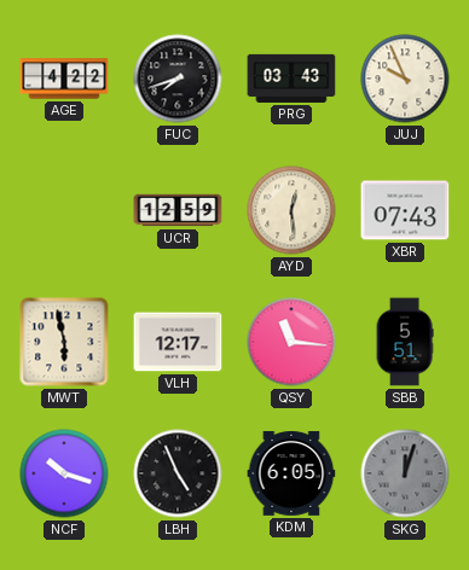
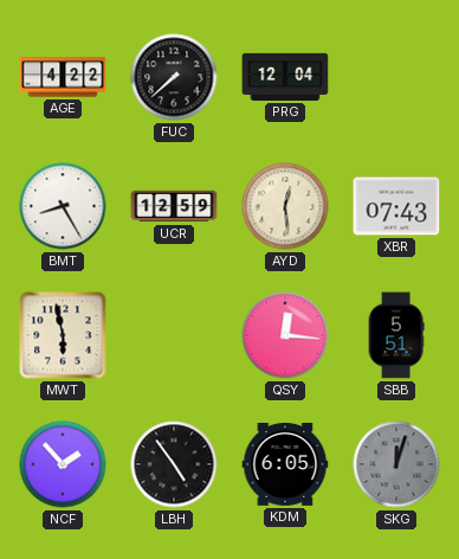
FUC: 7:42 -> 7:38 (174, 77)
PRG: 03:43 -> 12:04 (285, 77)
JUJ: 9:56 -> none (405, 78)
BMT: none -> 8:25 (63, 206)
VLH: 12:17 -> none (178, 342)
QSY: 11:16 -> 12:16 (285, 335)
NCF: 10:18 -> 1:53 (63, 464)
LBH: 4:56 -> 4:54 (174, 464)
